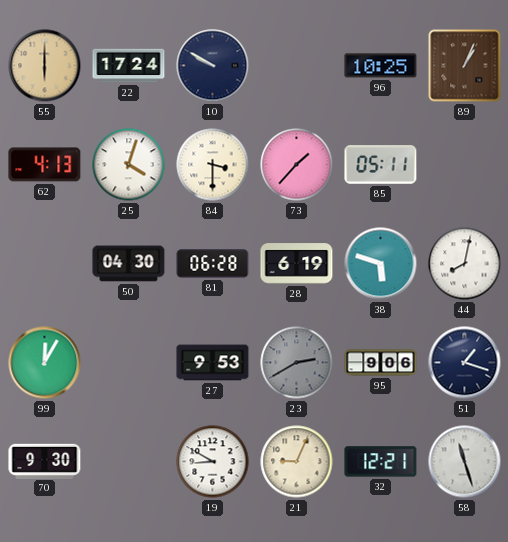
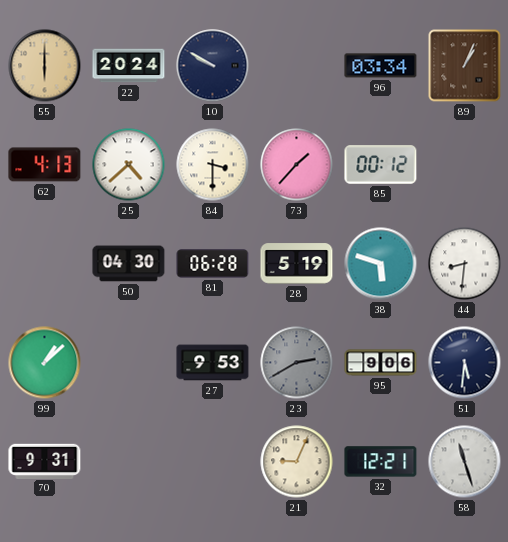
22: 17:24 -> 20:24 (129, 66)
96: 10:25 -> 03:34 (381, 66)
25: 4:03 -> 4:38 (129, 165)
85: 05:11 -> 00:12 (381, 165)
28: 6:19 -> 5:19 (297, 264)
44: 8:02 -> 8:31 (465, 264)
99: 12:05 -> 1:08 (45, 363)
51: 1:18 -> 5:31 (465, 363)
70: 9:30 -> 9:31 (45, 461)
19: 8:50 -> none (213, 462)
